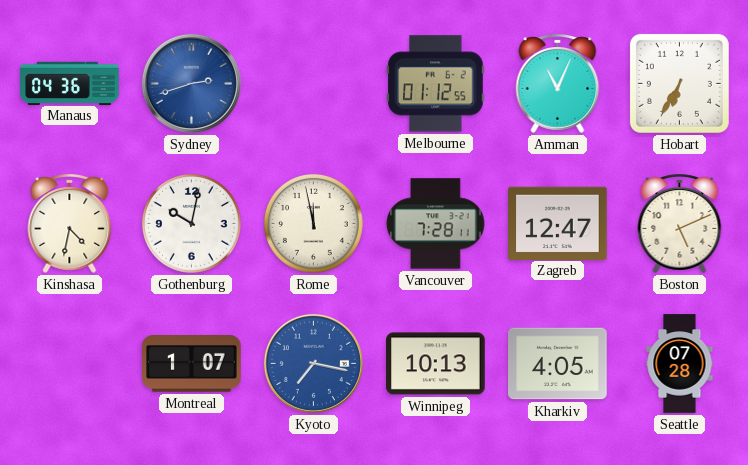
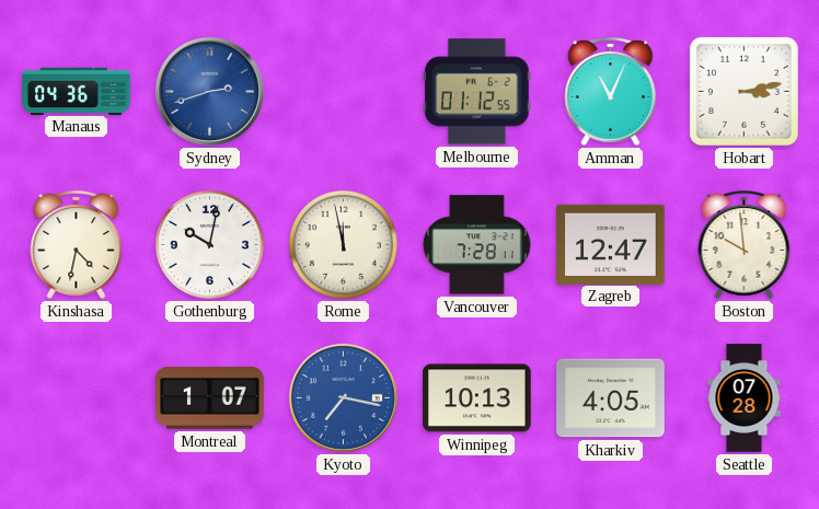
Hobart: 6:35 -> 3:13 (743, 91)
Boston: 5:11 -> 9:59 (745, 244)
